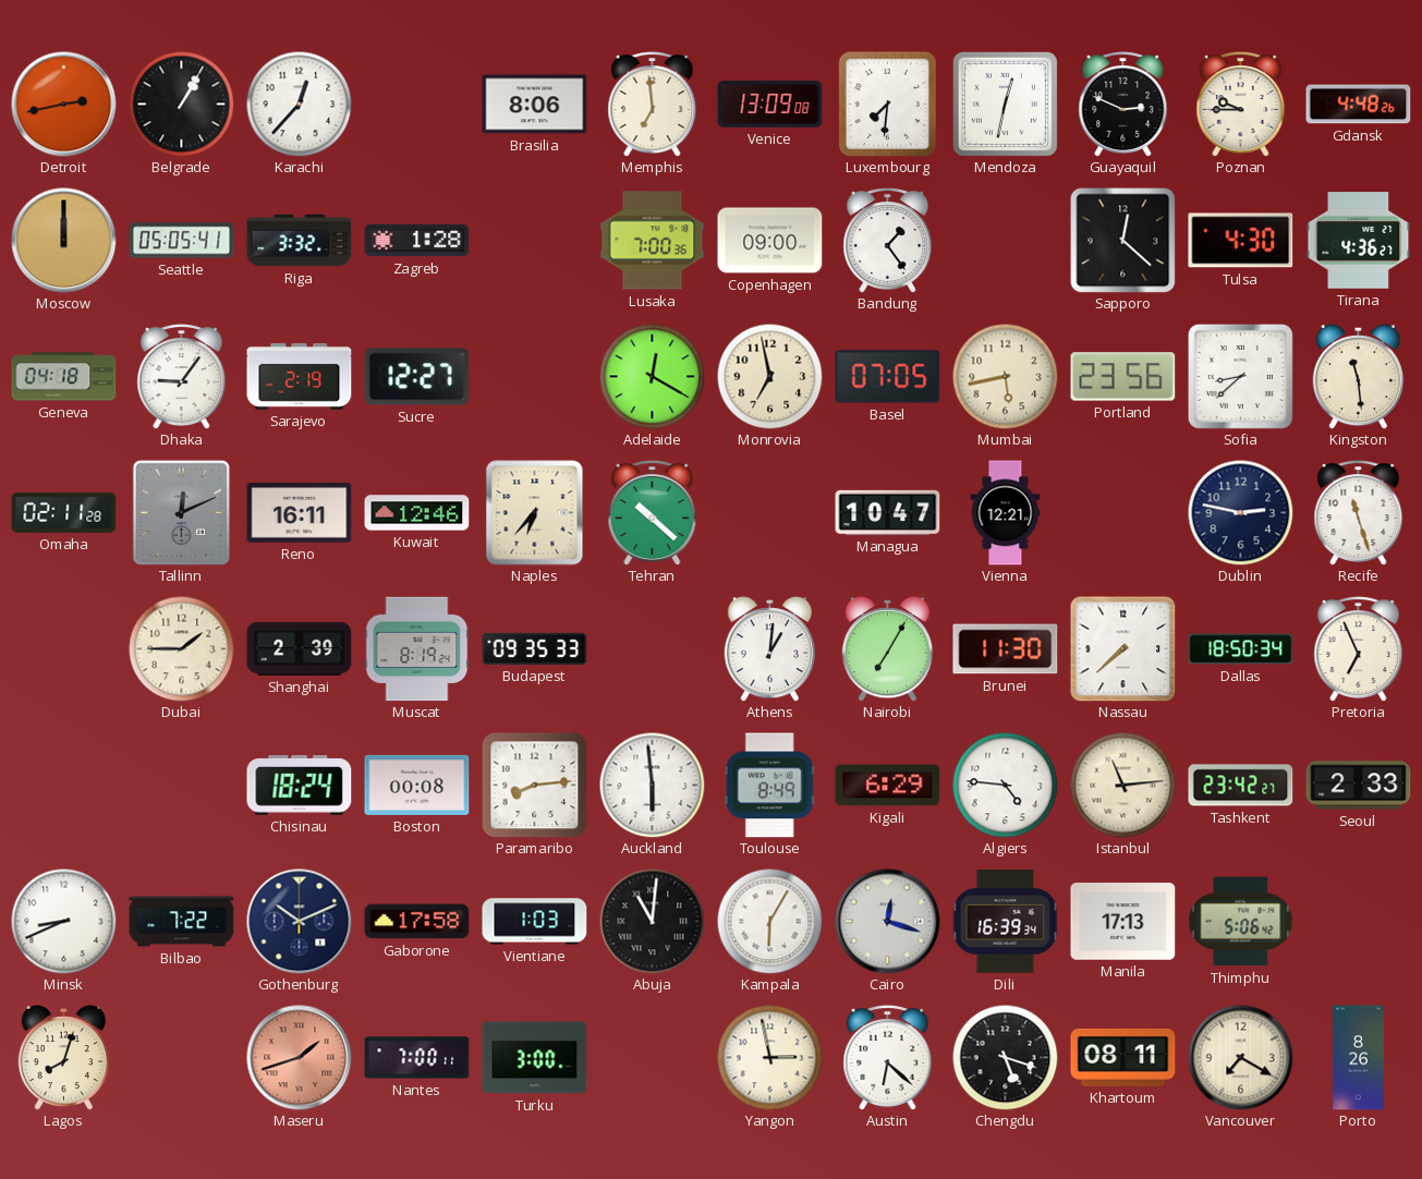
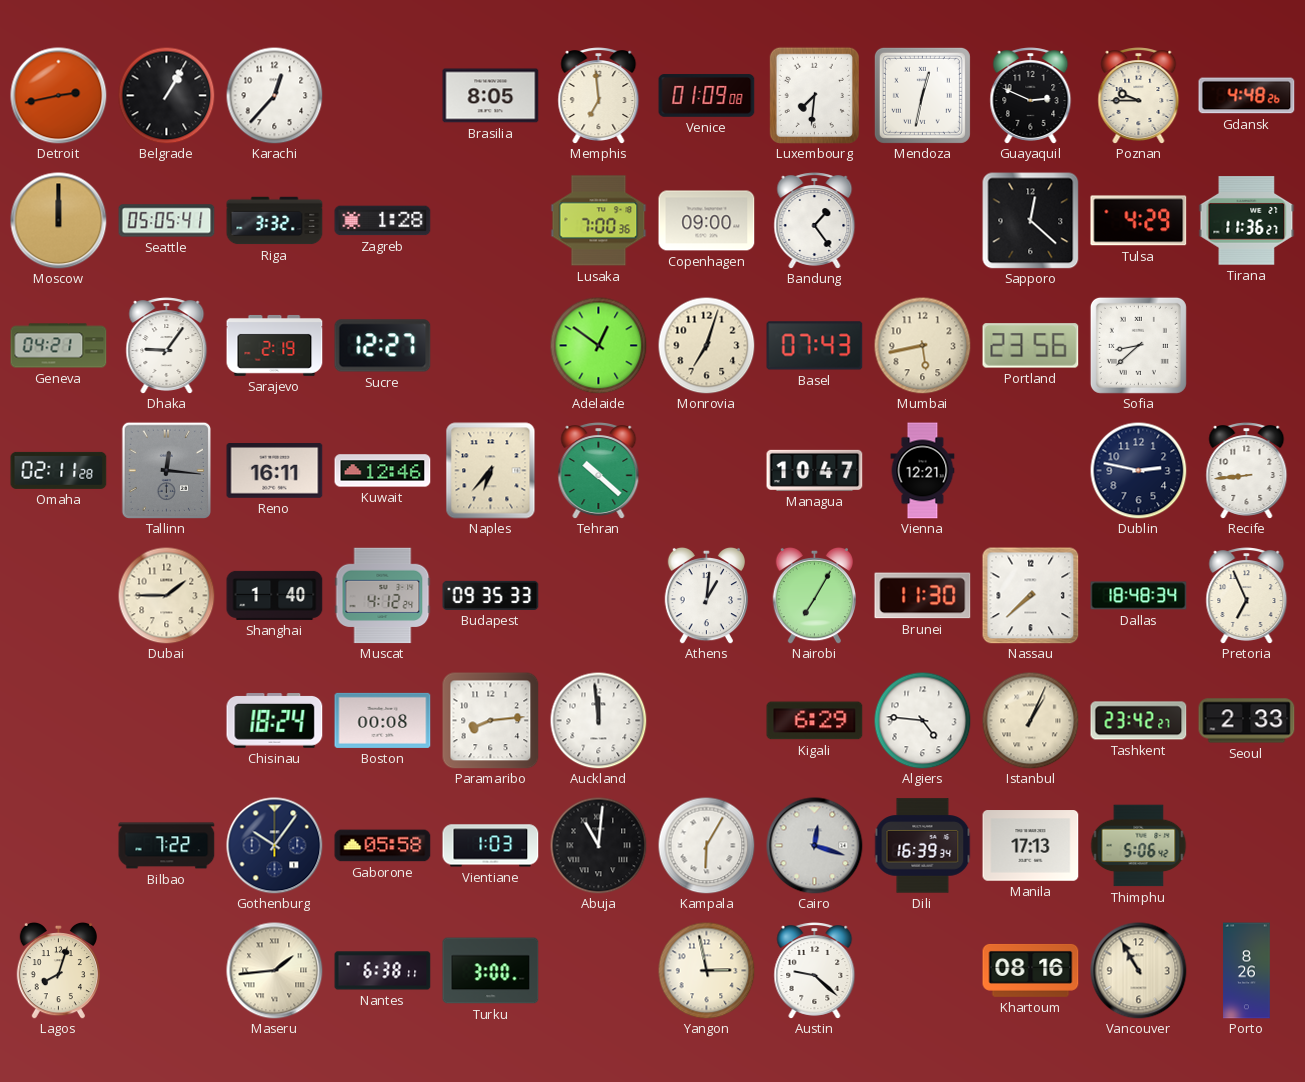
Brasilia: 8:06 -> 8:05 (491, 96)
Venice: 13:09 -> 01:09 (707, 96)
Tulsa: 4:30 -> 4:29 (1139, 221)
Tirana: 4:36 -> 11:36 (1247, 221)
Geneva: 04:18 -> 04:21 (59, 346)
Adelaide: 12:20 -> 12:51 (598, 345)
Monrovia: 6:58 -> 7:03 (706, 345)
Basel: 07:05 -> 07:43 (815, 346)
Kingston: 11:29 -> none (1358, 376)
Tallinn: 12:11 -> 12:16 (166, 470)
Recife: 11:27 -> 8:44 (1247, 471)
Shanghai: 2:39 -> 1:40 (275, 595)
Muscat: 8:19 -> 4:12 (383, 596)
Dallas: 18:50 -> 18:48 (1139, 596)
Auckland: 5:59 -> 11:59 (598, 720)
Toulouse: 8:49 -> none (769, 786)
Istanbul: 11:14 -> 1:04 (1030, 720)
Minsk: 8:41 -> none (63, 921)
Gothenburg: 10:11 -> 10:06 (275, 846)
Gaborone: 17:58 -> 05:58 (383, 846)
Maseru: 1:42 -> 1:44 (275, 971)
Maseru dial: salmon -> cream (275, 971)
Nantes: 7:00 -> 6:38 (383, 971)
Austin: 6:22 -> 9:22 (815, 971)
Chengdu: 5:18 -> none (1005, 1057)
Khartoum: 08:11 -> 08:16 (1031, 970)
Vancouver: 7:20 -> 10:55 (1139, 971)
